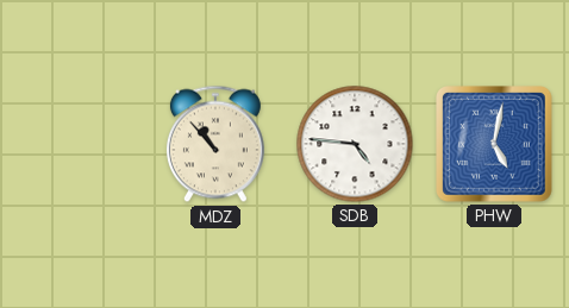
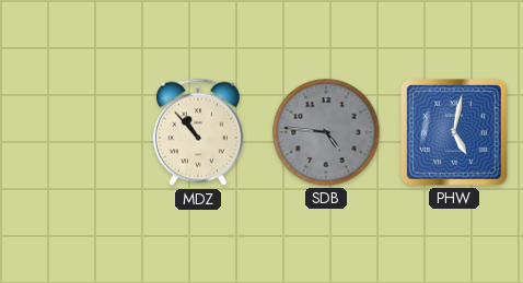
SDB dial: white -> grey (326, 132)
